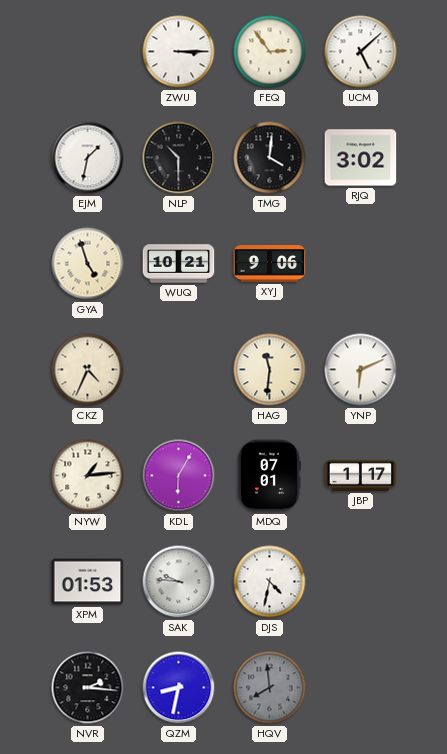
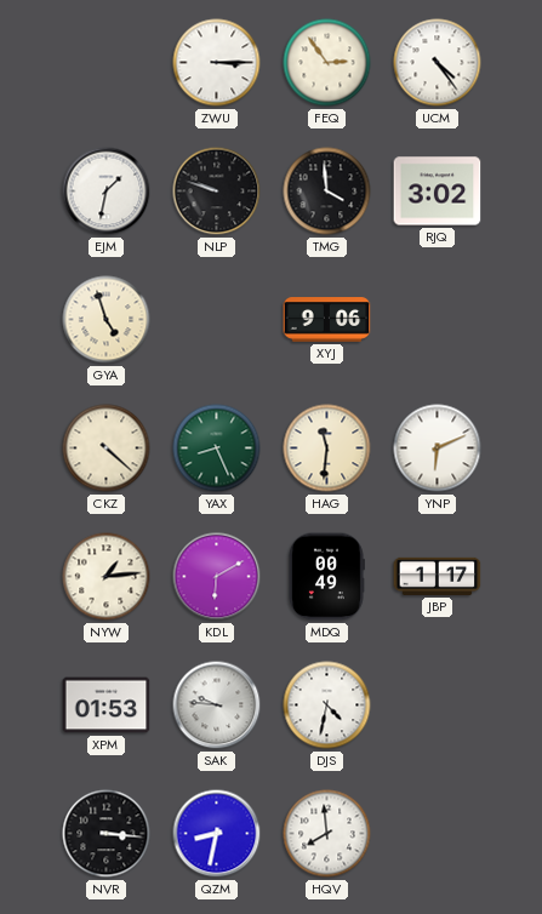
UCM: 5:08 -> 4:24 (438, 63)
NLP: 10:30 -> 9:48 (217, 192)
TMG: 4:01 -> 3:59 (327, 192)
WUQ: 10:21 -> none (179, 264)
CKZ: 4:34 -> 4:22 (107, 449)
YAX: none -> 8:26 (217, 449)
KDL: 6:05 -> 6:10 (217, 577)
MDQ: 07:01 -> 00:49 (326, 577)
NVR: 2:16 -> 3:16 (107, 834)
HQV dial: grey -> white (327, 834)
